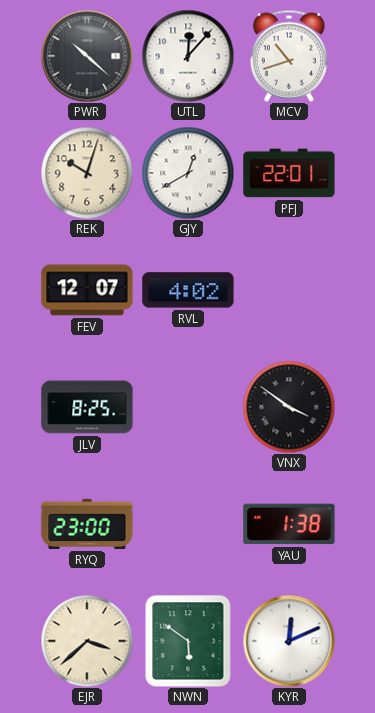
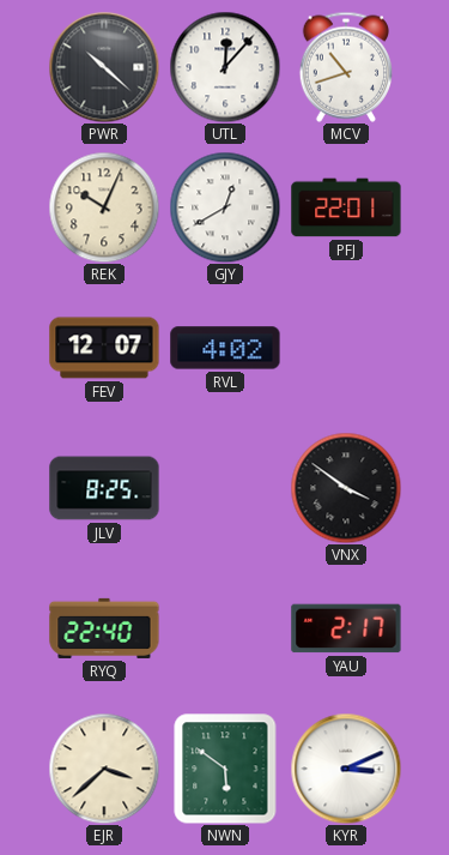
REK: 10:03 -> 10:04 (104, 207)
RYQ: 23:00 -> 22:40 (104, 628)
YAU: 1:38 -> 2:17 (346, 628)
KYR: 12:11 -> 3:11 (346, 769)
